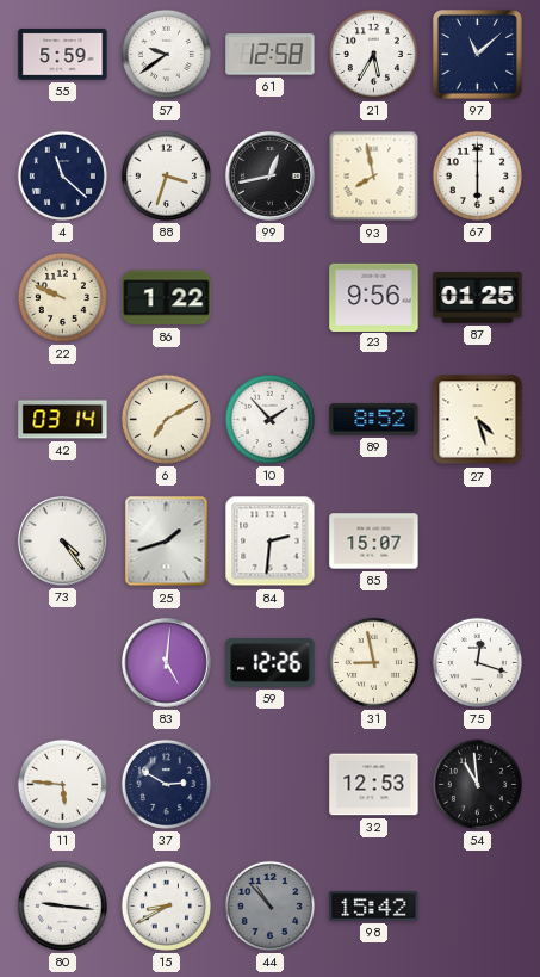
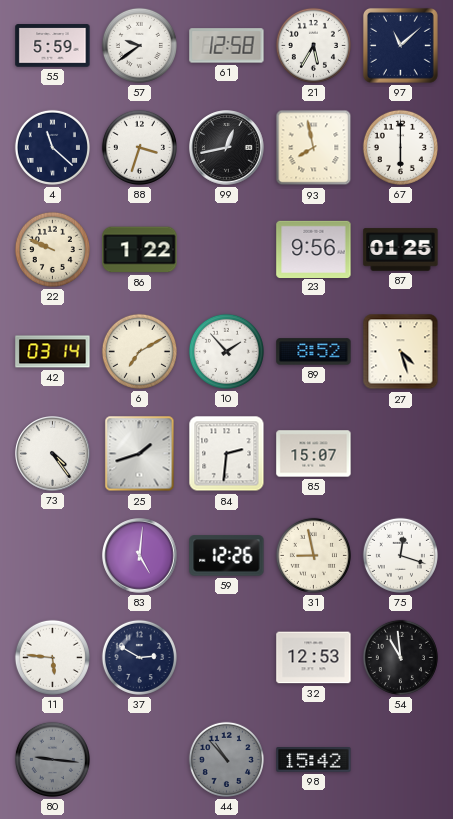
80 dial: white -> grey (52, 759)
15: 8:40 -> none (166, 905)
